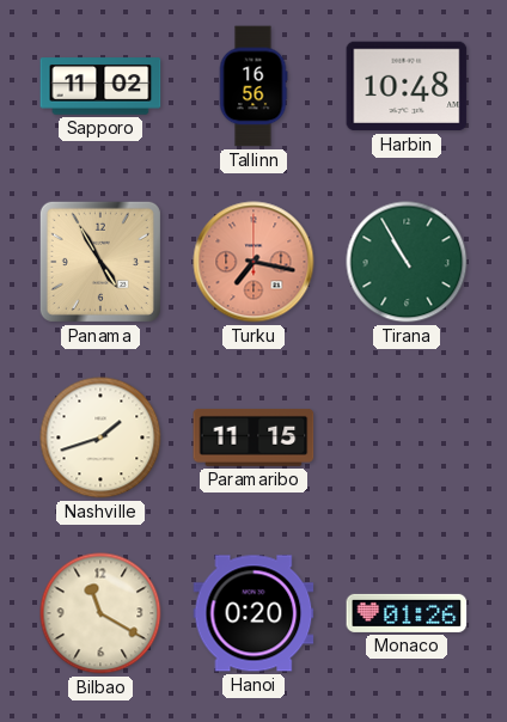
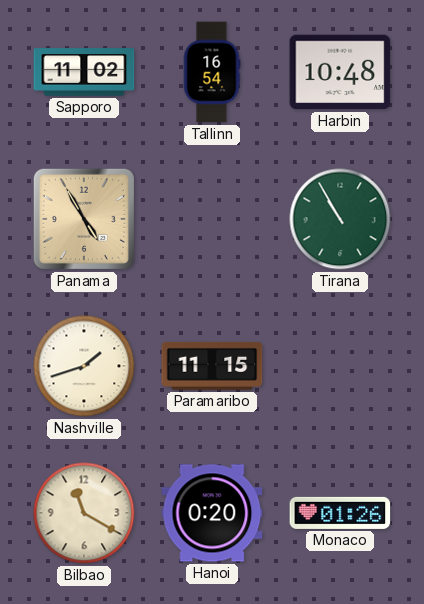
Tallinn: 16:56 -> 16:54 (212, 72)
Turku: 7:17 -> none (253, 262)
